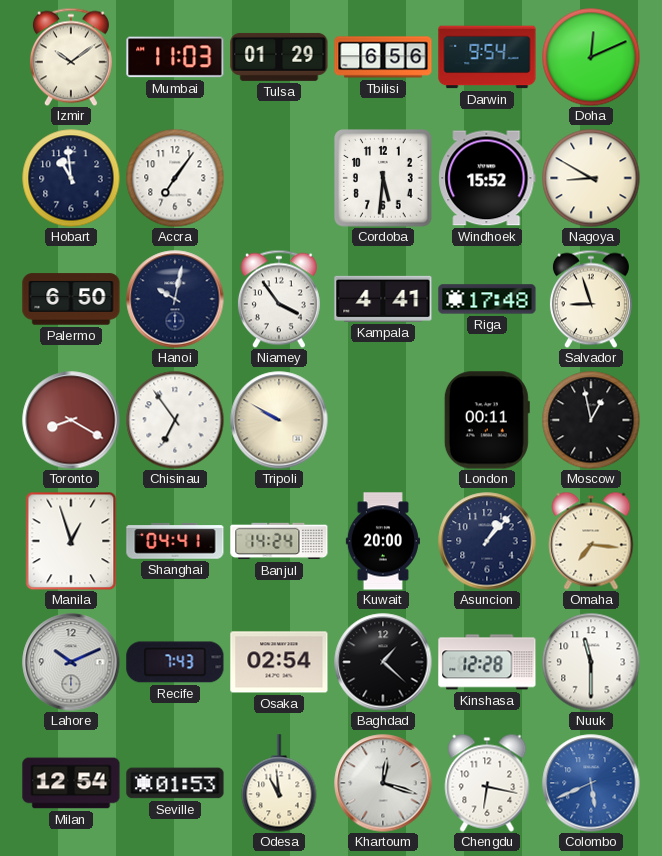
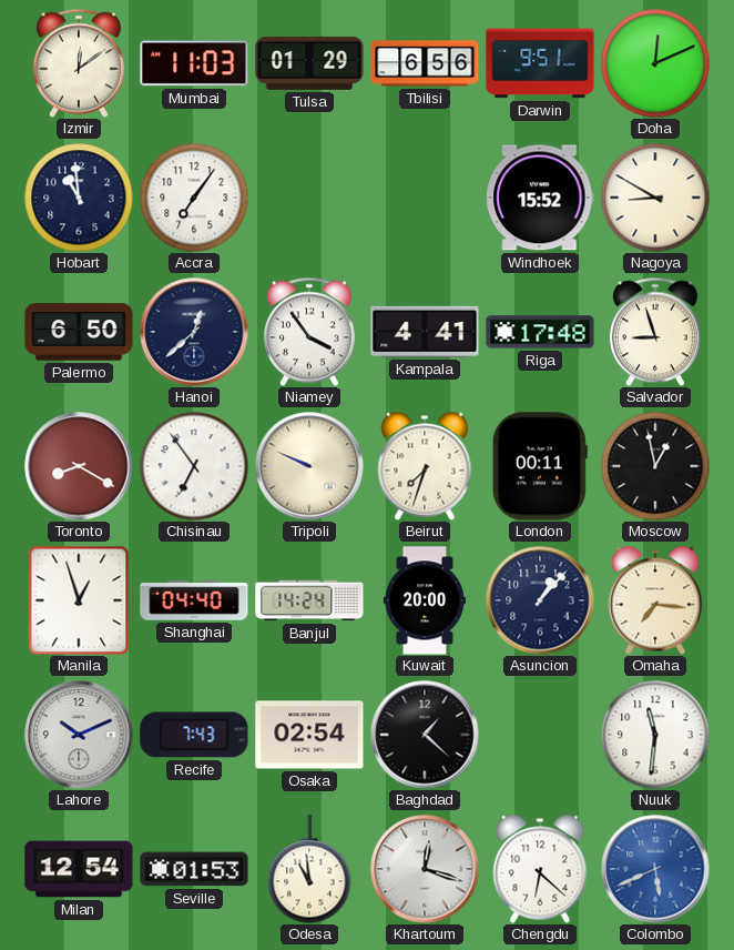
Izmir: 10:09 -> 12:09 (79, 63)
Darwin: 9:54 -> 9:51 (540, 63)
Cordoba: 5:31 -> none (384, 179)
Hanoi: 10:02 -> 12:38 (194, 332)
Tripoli: 9:50 -> 9:49 (309, 466)
Beirut: none -> 7:33 (425, 466)
Shanghai: 04:41 -> 04:40 (194, 600)
Kinshasa: 12:28 -> none (487, 662)
Nuuk: 11:30 -> 11:31 (655, 735)
Chengdu: 6:17 -> 6:22 (540, 869)
